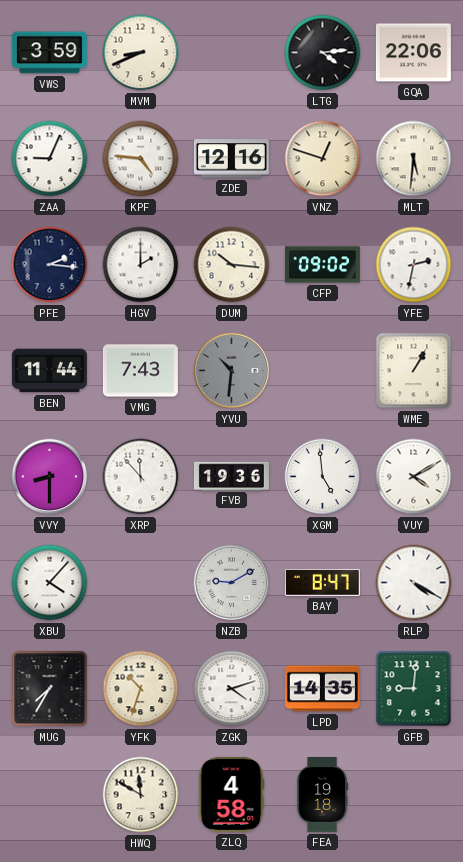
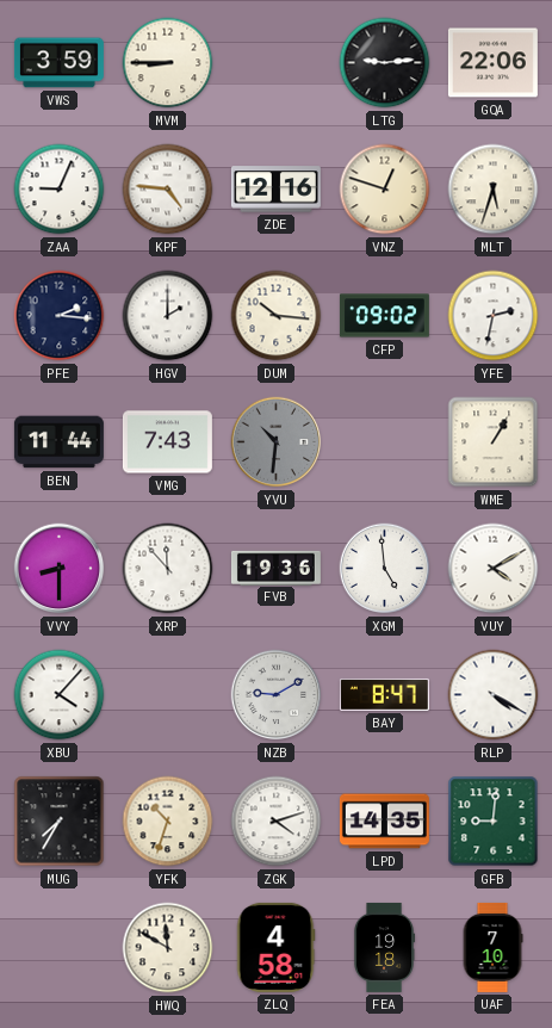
MVM: 8:41 -> 8:45 (168, 63)
LTG: 4:14 -> 9:14 (385, 63)
MLT: 5:31 -> 5:33 (494, 190)
UAF: none -> 7:10 (492, 947)
